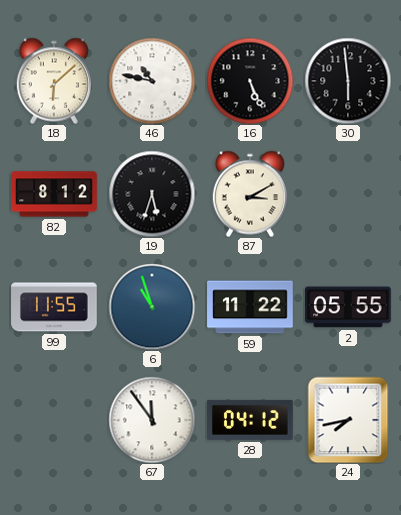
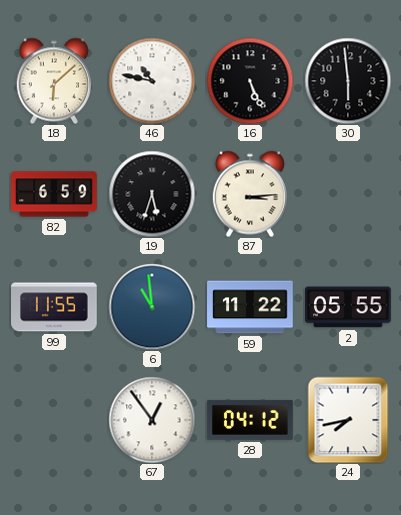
82: 8:12 -> 6:59 (54, 194)
87: 3:10 -> 3:14 (249, 194)
6: 10:57 -> 10:59 (152, 307)
67: 11:54 -> 12:54 (152, 420)
